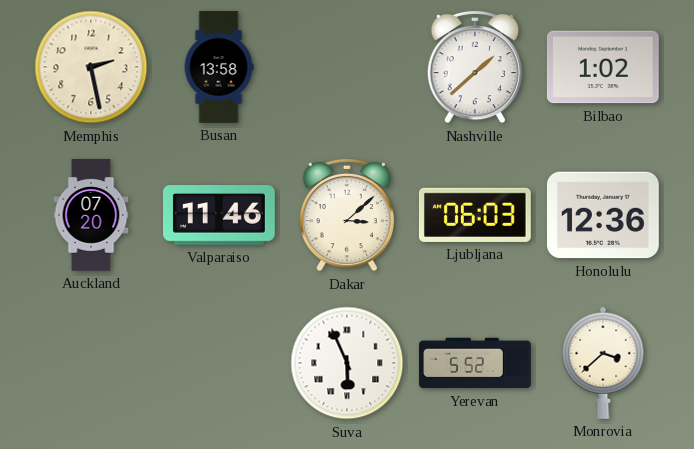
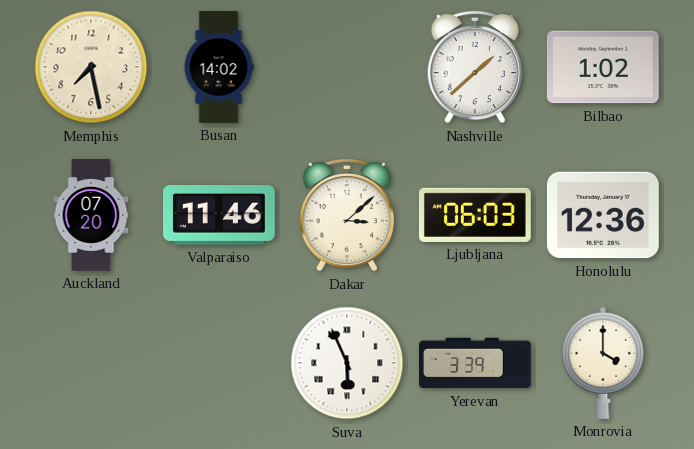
Memphis: 2:28 -> 7:28 (91, 67)
Busan: 13:58 -> 14:02 (219, 67)
Yerevan: 5:52 -> 3:39 (476, 363)
Monrovia: 3:38 -> 4:00 (603, 363)
